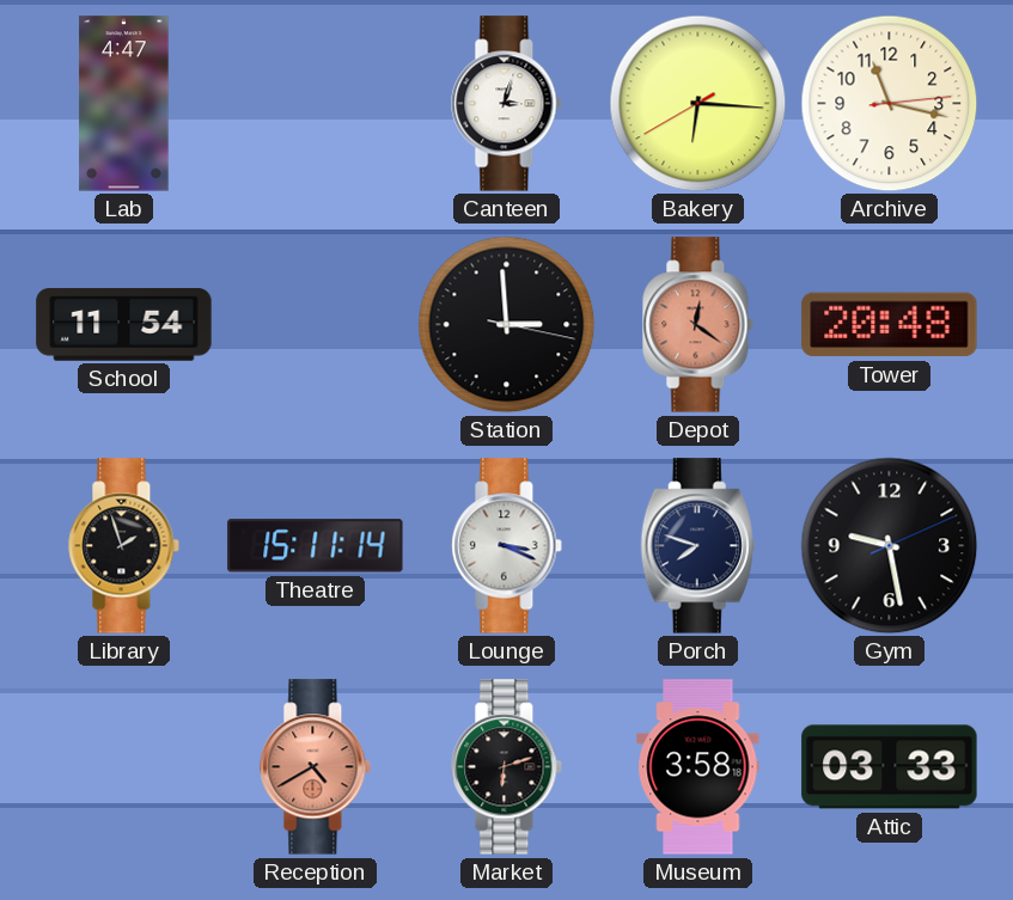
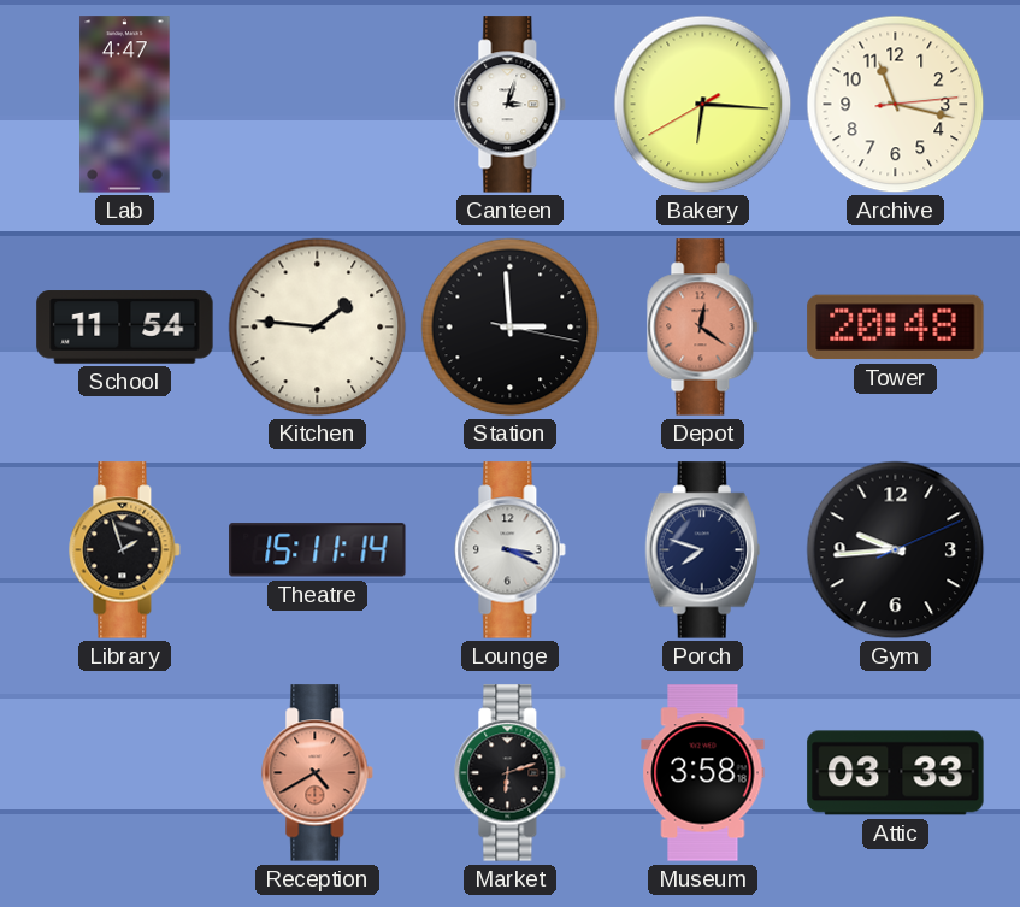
Kitchen: none -> 1:46 (318, 328)
Gym: 9:28 -> 9:44 (896, 550)
